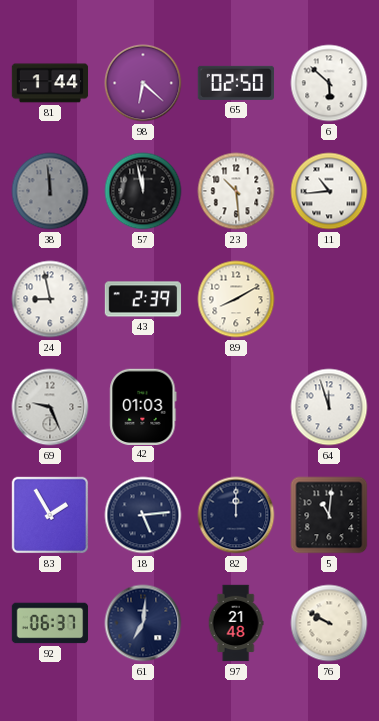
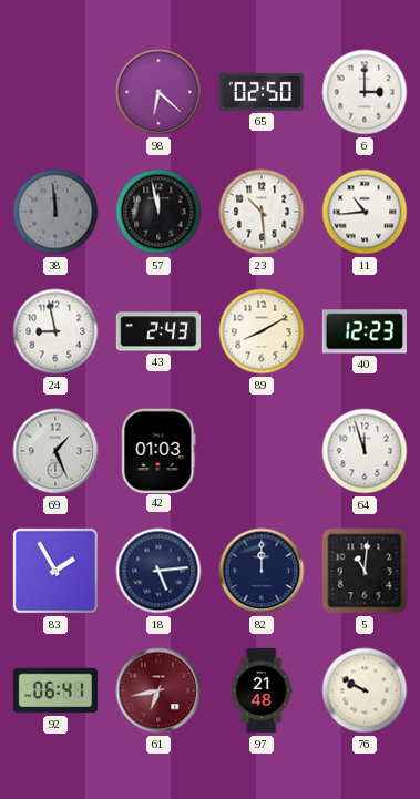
81: 1:44 -> none (50, 83)
6: 5:52 -> 3:00 (365, 92)
43: 2:39 -> 2:43 (158, 331)
40: none -> 12:23 (363, 331)
69: 9:26 -> 1:26 (55, 451)
92: 06:37 -> 06:41 (55, 690)
61: 7:01 -> 6:43 (158, 690)
61 dial: navy -> burgundy (158, 690)
